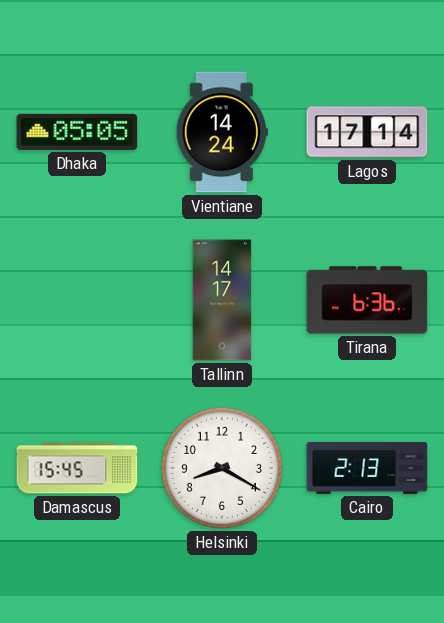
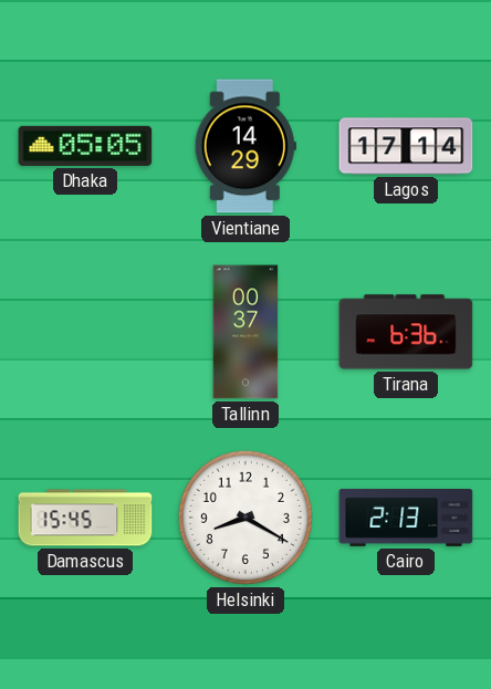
Vientiane: 14:24 -> 14:29 (245, 146)
Tallinn: 14:17 -> 00:37 (245, 332)
